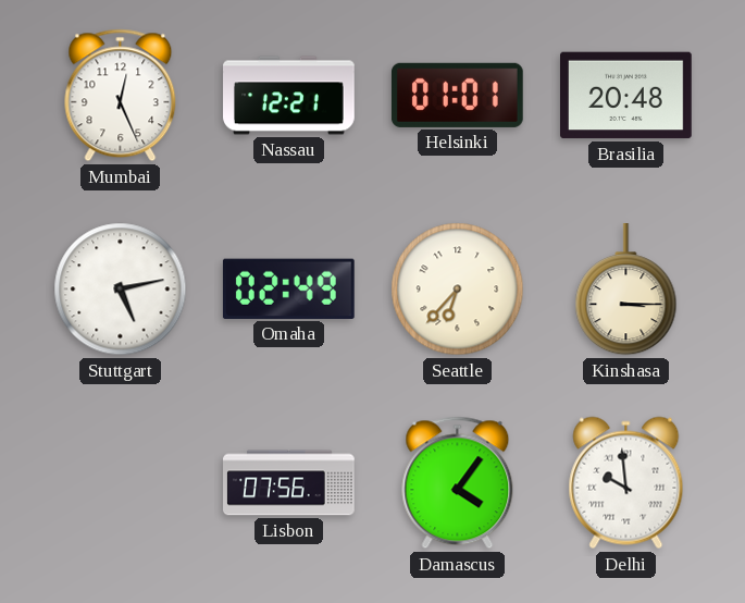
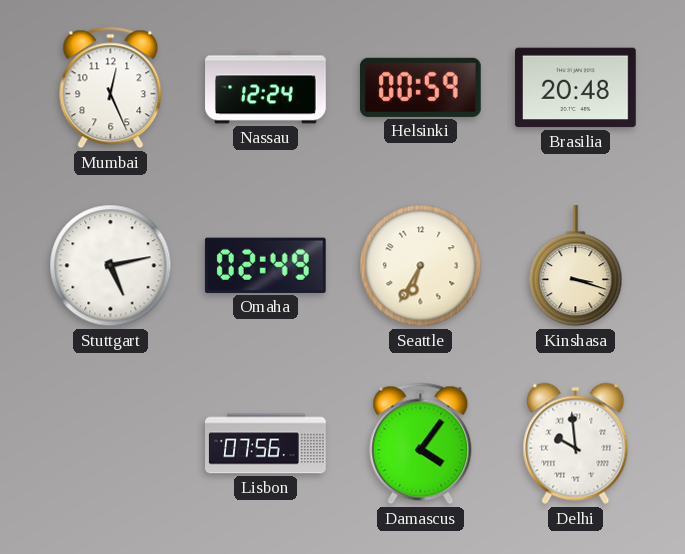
Nassau: 12:21 -> 12:24 (266, 88)
Helsinki: 01:01 -> 00:59 (420, 87)
Seattle: 6:37 -> 6:35 (421, 266)
Kinshasa: 3:15 -> 3:18 (576, 267)
